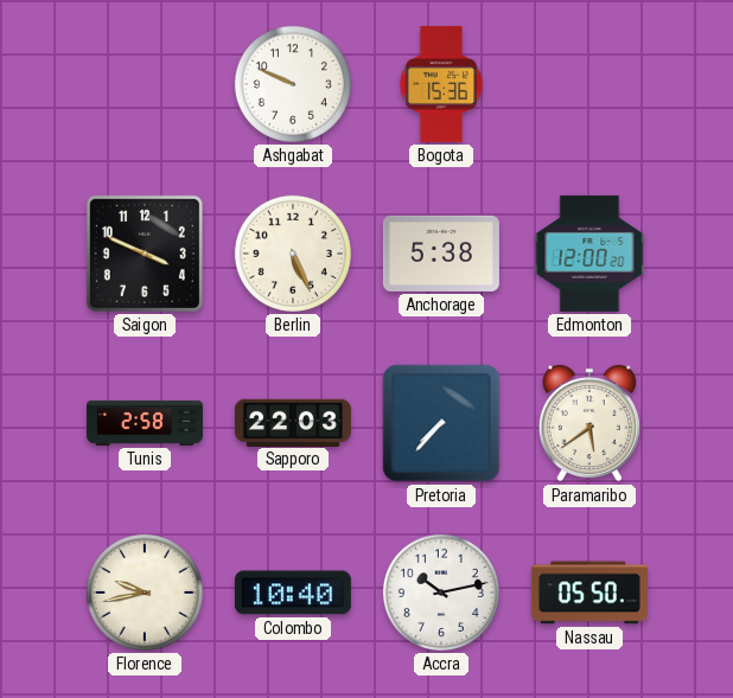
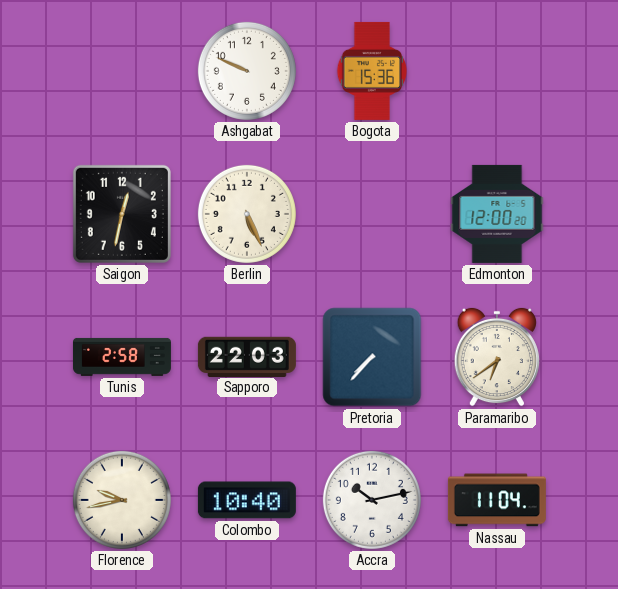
Saigon: 3:49 -> 12:32 (122, 214)
Anchorage: 5:38 -> none (441, 254)
Paramaribo: 5:39 -> 6:39 (497, 357)
Nassau: 05:50 -> 11:04 (497, 500)
